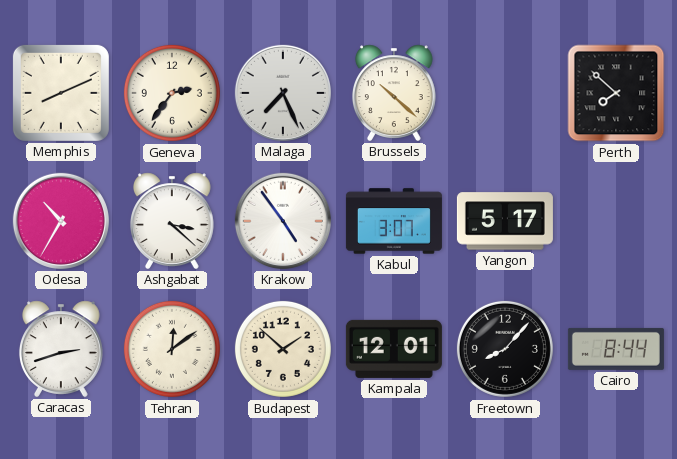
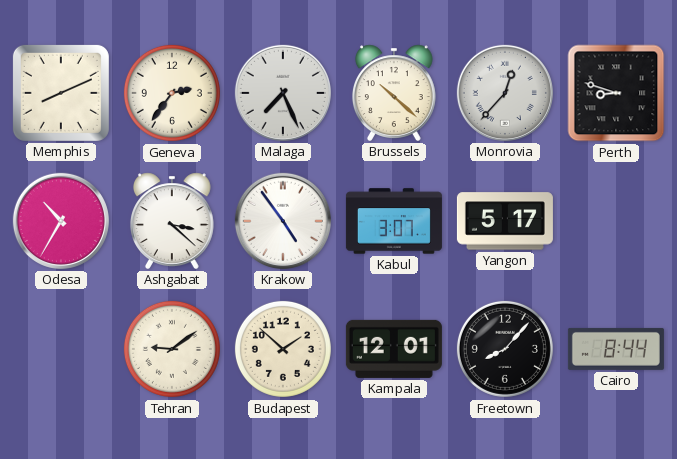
Monrovia: none -> 12:37 (505, 93)
Perth: 7:52 -> 8:48 (616, 93)
Caracas: 2:42 -> none (61, 349)
Tehran: 12:09 -> 9:09 (172, 349)
